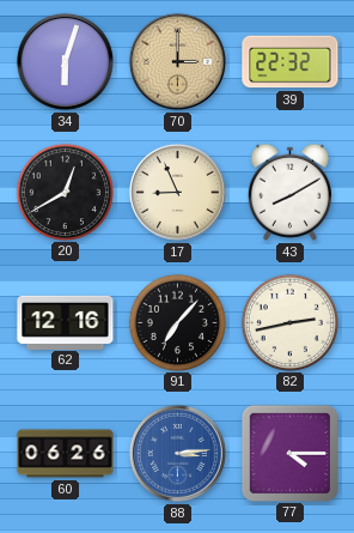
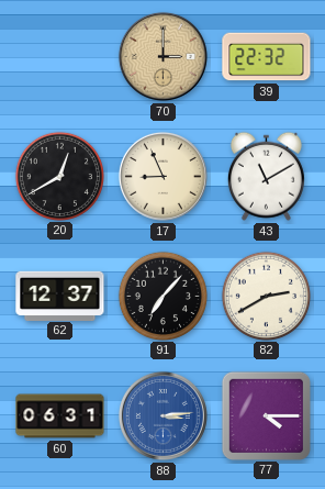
34: 6:03 -> none (65, 61)
43: 8:10 -> 11:10 (266, 176)
62: 12:16 -> 12:37 (60, 296)
82: 2:43 -> 2:40 (266, 296)
60: 06:26 -> 06:31 (60, 416)
